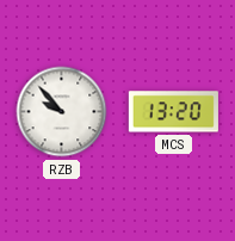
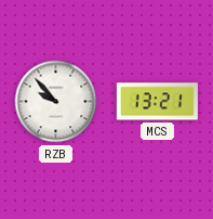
MCS: 13:20 -> 13:21 (157, 102)
